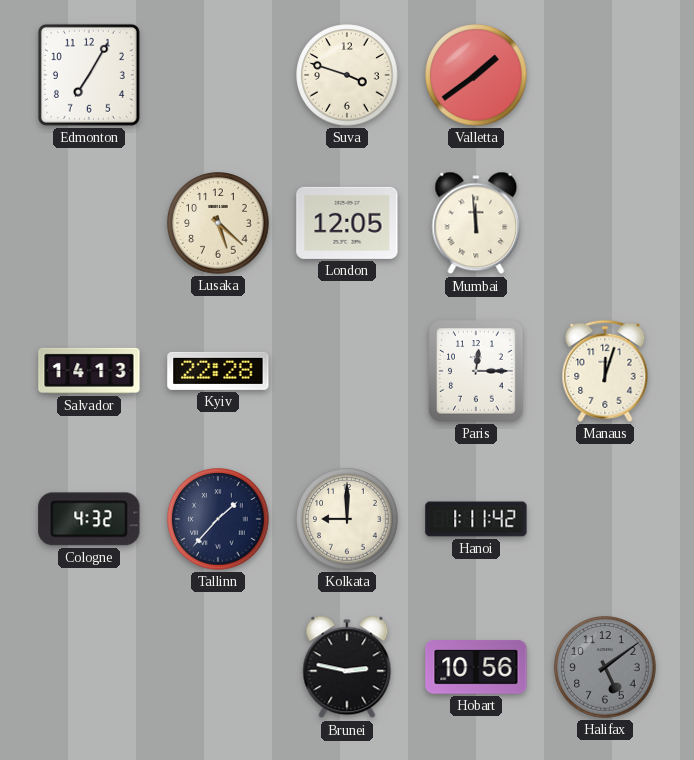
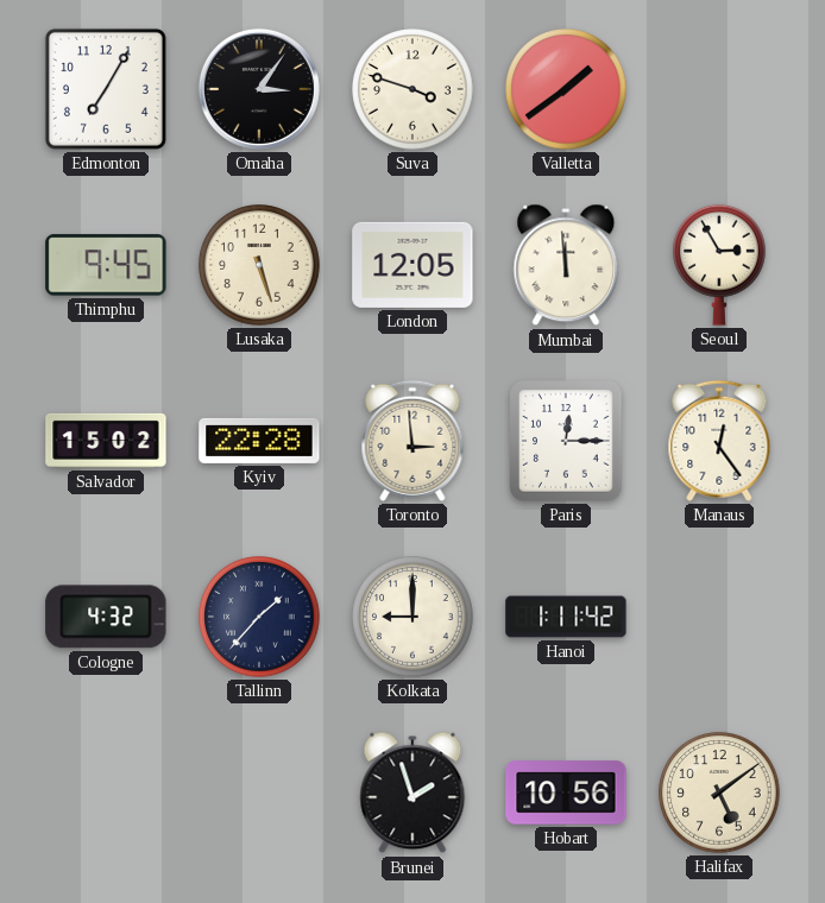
Omaha: none -> 3:06 (259, 89)
Thimphu: none -> 9:45 (106, 265)
Lusaka: 5:22 -> 5:27 (259, 265)
Seoul: none -> 2:55 (720, 265)
Salvador: 14:13 -> 15:02 (106, 441)
Toronto: none -> 2:59 (413, 441)
Manaus: 12:03 -> 12:24 (719, 441)
Brunei: 2:47 -> 1:57 (413, 793)
Halifax dial: grey -> cream (719, 793)
